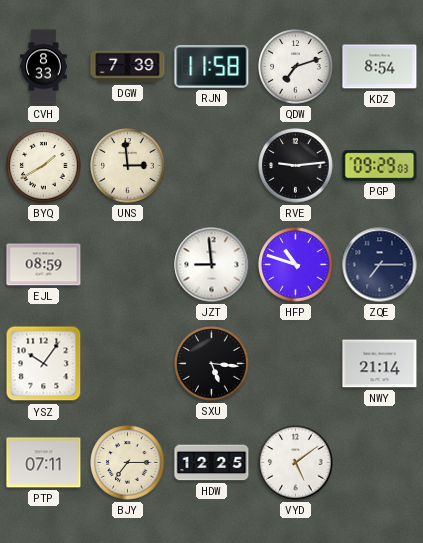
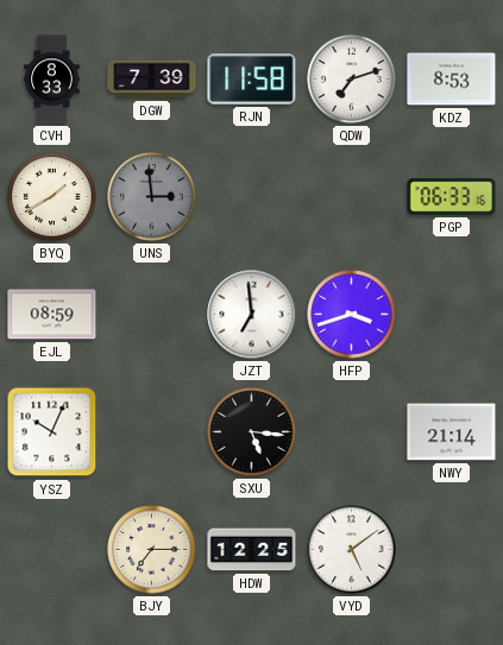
KDZ: 8:54 -> 8:53 (452, 80)
UNS dial: cream -> grey (152, 197)
RVE: 9:14 -> none (296, 166)
PGP: 09:29 -> 06:33 (452, 197)
JZT: 8:59 -> 6:59 (252, 315)
HFP: 10:48 -> 3:42 (352, 315)
ZQE: 7:15 -> none (380, 265)
YSZ: 10:06 -> 10:04 (52, 432)
PTP: 07:11 -> none (44, 463)
